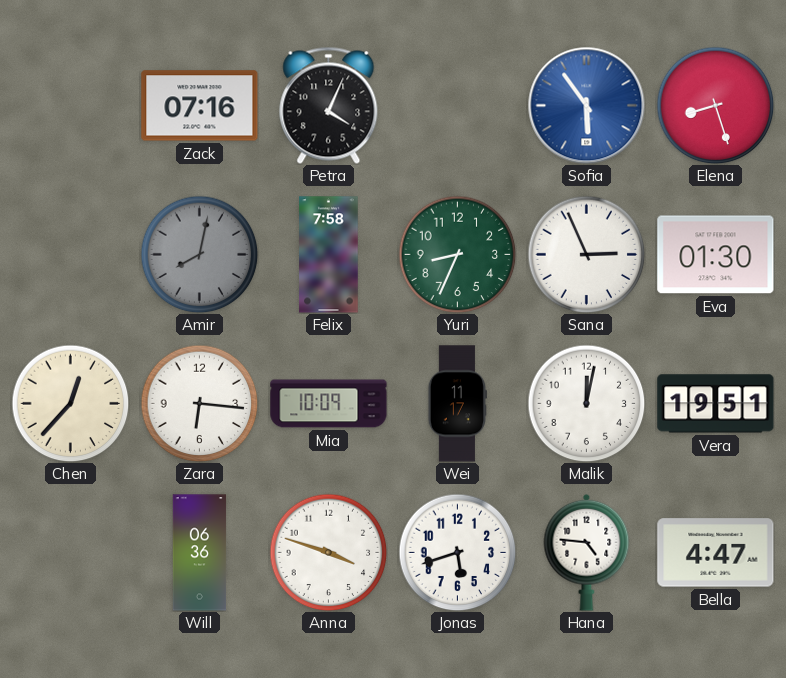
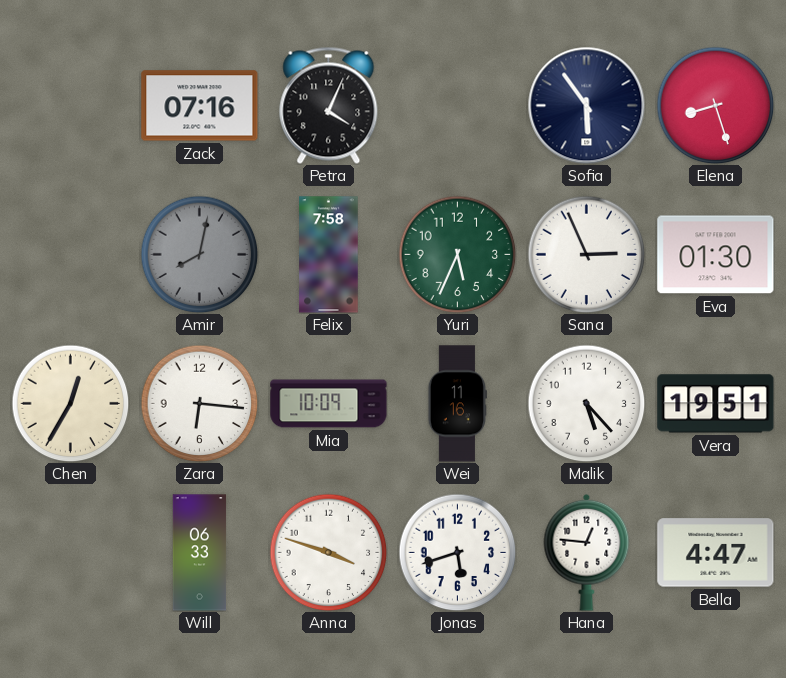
Sofia dial: blue -> navy (586, 105)
Yuri: 8:34 -> 5:34 (457, 254)
Chen: 12:37 -> 12:35 (70, 403)
Wei: 11:17 -> 11:16 (457, 404)
Malik: 12:02 -> 5:23 (586, 403)
Will: 06:36 -> 06:33 (200, 553)
Hana: 4:46 -> 12:46 (587, 552)
